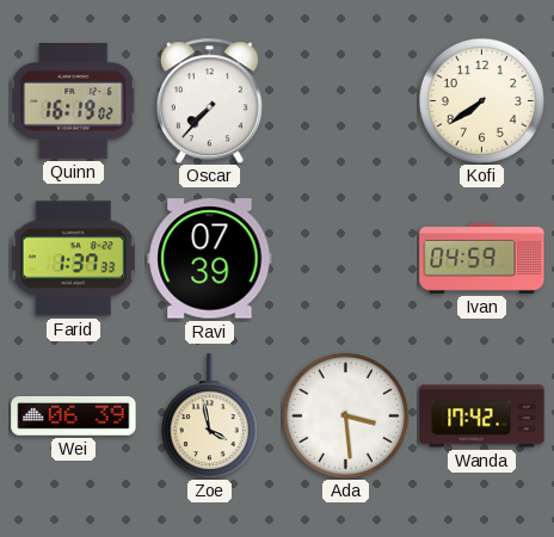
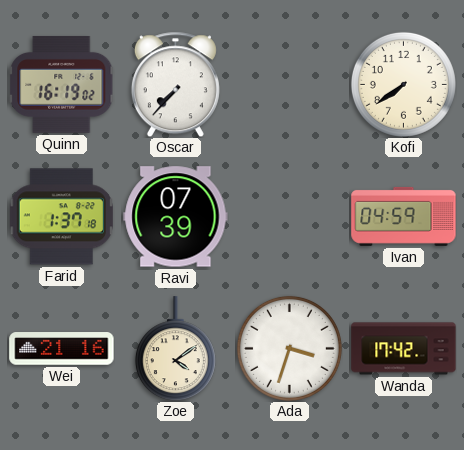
Farid: 1:37:33 -> 1:37:18 (61, 217)
Wei: 06:39 -> 21:16 (62, 349)
Zoe: 3:58 -> 4:09 (175, 349)
Ada: 3:29 -> 3:33 (289, 348)
